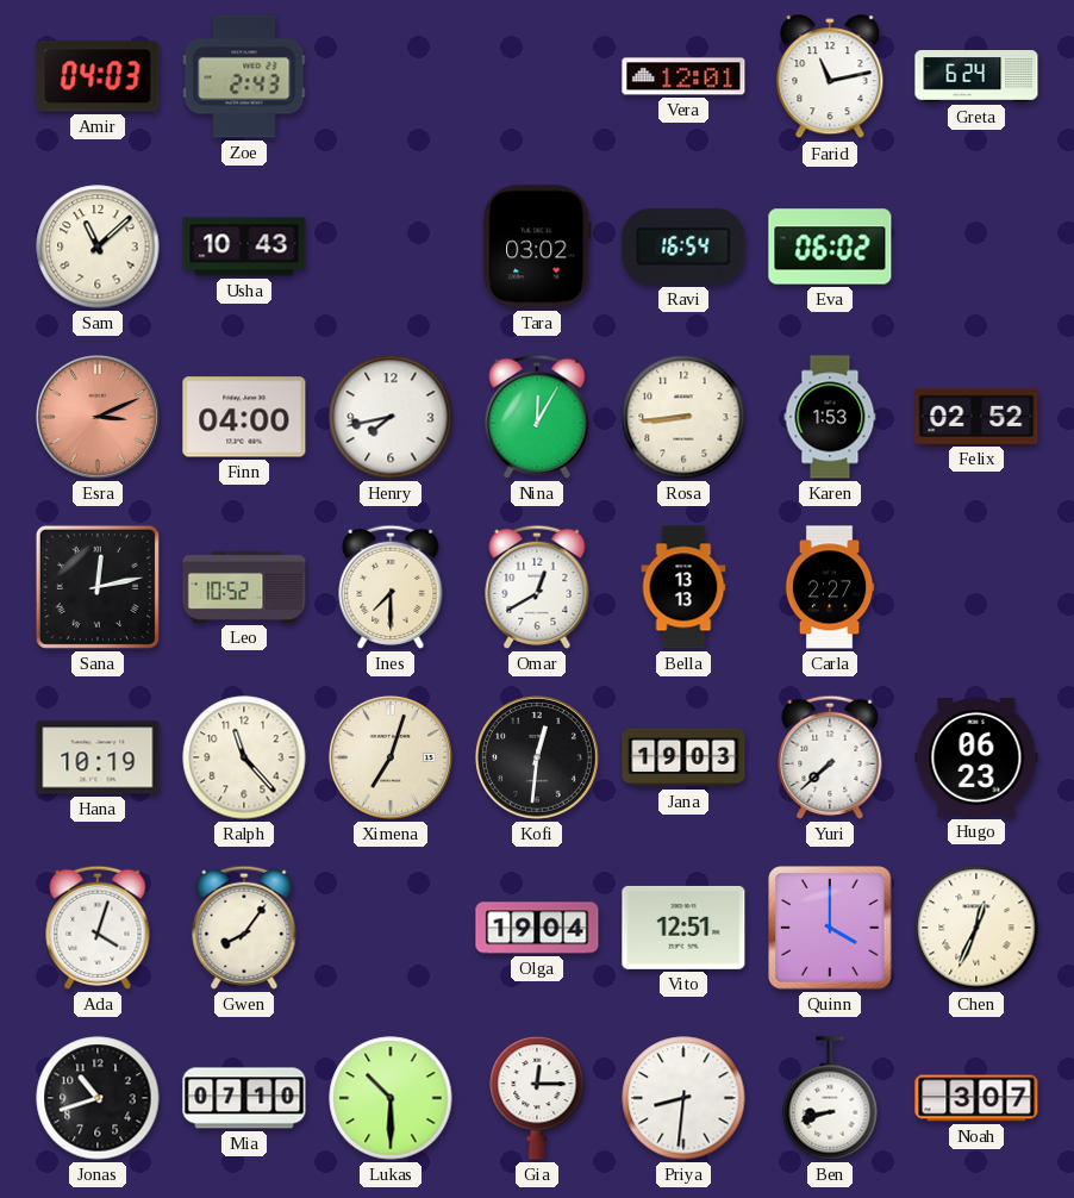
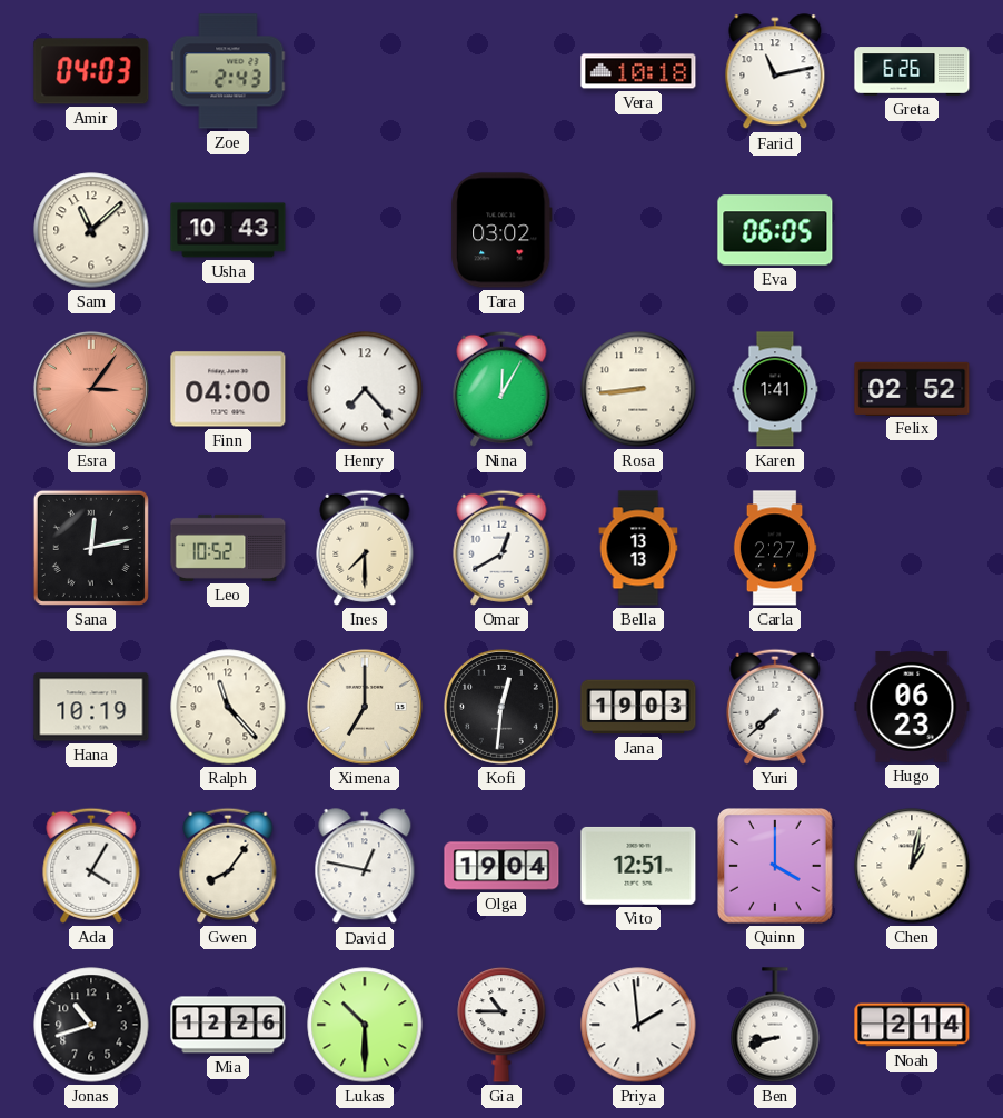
Vera: 12:01 -> 10:18 (638, 71)
Greta: 6:24 -> 6:26 (912, 71)
Ravi: 16:54 -> none (683, 247)
Eva: 06:02 -> 06:05 (775, 230)
Esra: 3:11 -> 3:06 (91, 389)
Henry: 7:43 -> 7:23 (365, 389)
Karen: 1:53 -> 1:41 (775, 389)
Ximena: 7:03 -> 7:00 (365, 707)
Ada: 4:03 -> 4:05 (91, 866)
David: none -> 12:47 (365, 867)
Chen: 12:34 -> 1:02 (912, 866)
Mia: 07:10 -> 12:26 (228, 1025)
Gia: 12:15 -> 10:45 (502, 1025)
Priya: 8:31 -> 1:59 (638, 1025)
Noah: 3:07 -> 2:14 (912, 1025)
